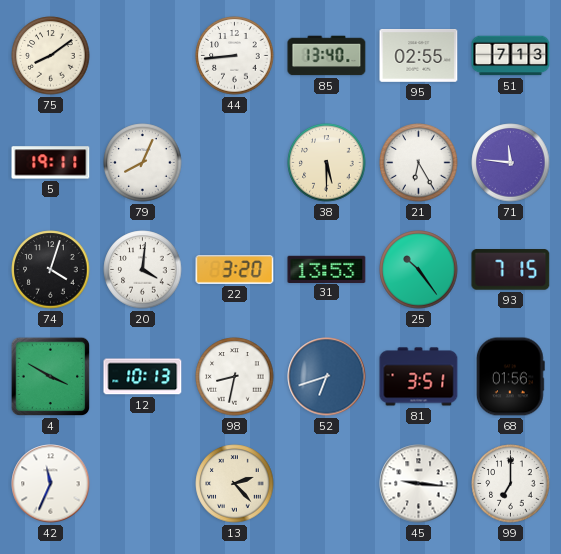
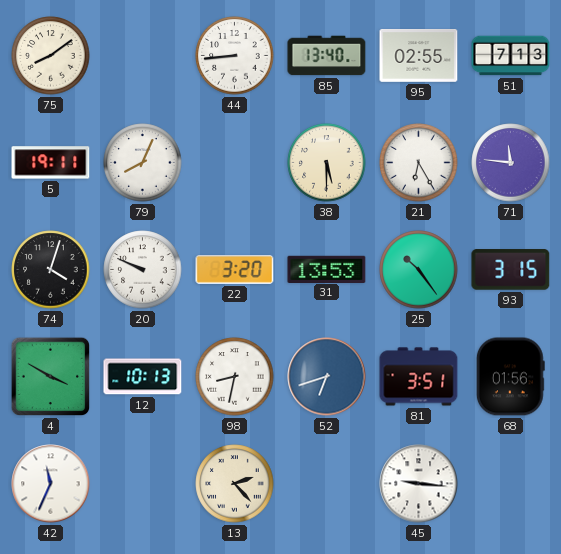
20: 4:01 -> 9:49 (143, 270)
93: 7:15 -> 3:15 (511, 270)
99: 7:00 -> none (511, 484)
